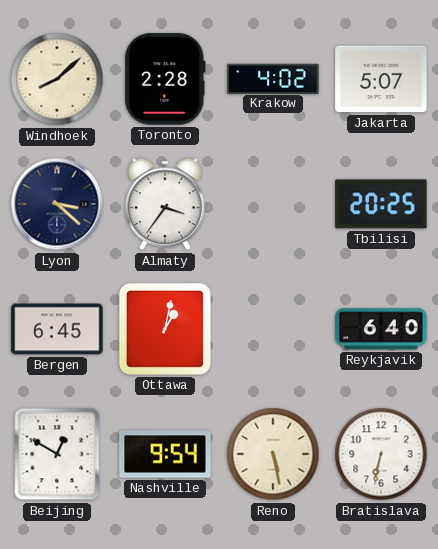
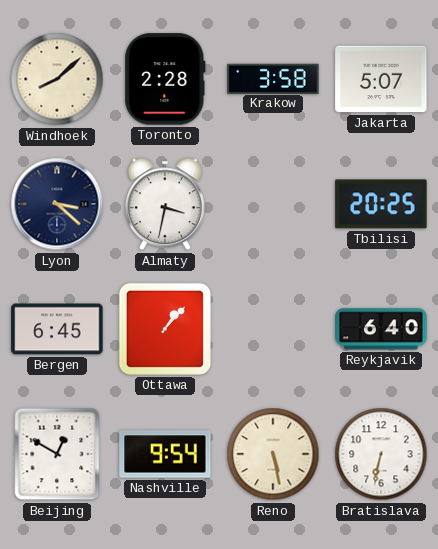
Krakow: 4:02 -> 3:58 (273, 78)
Almaty: 3:36 -> 3:32 (165, 204)
Ottawa: 1:02 -> 1:07 (165, 329)
